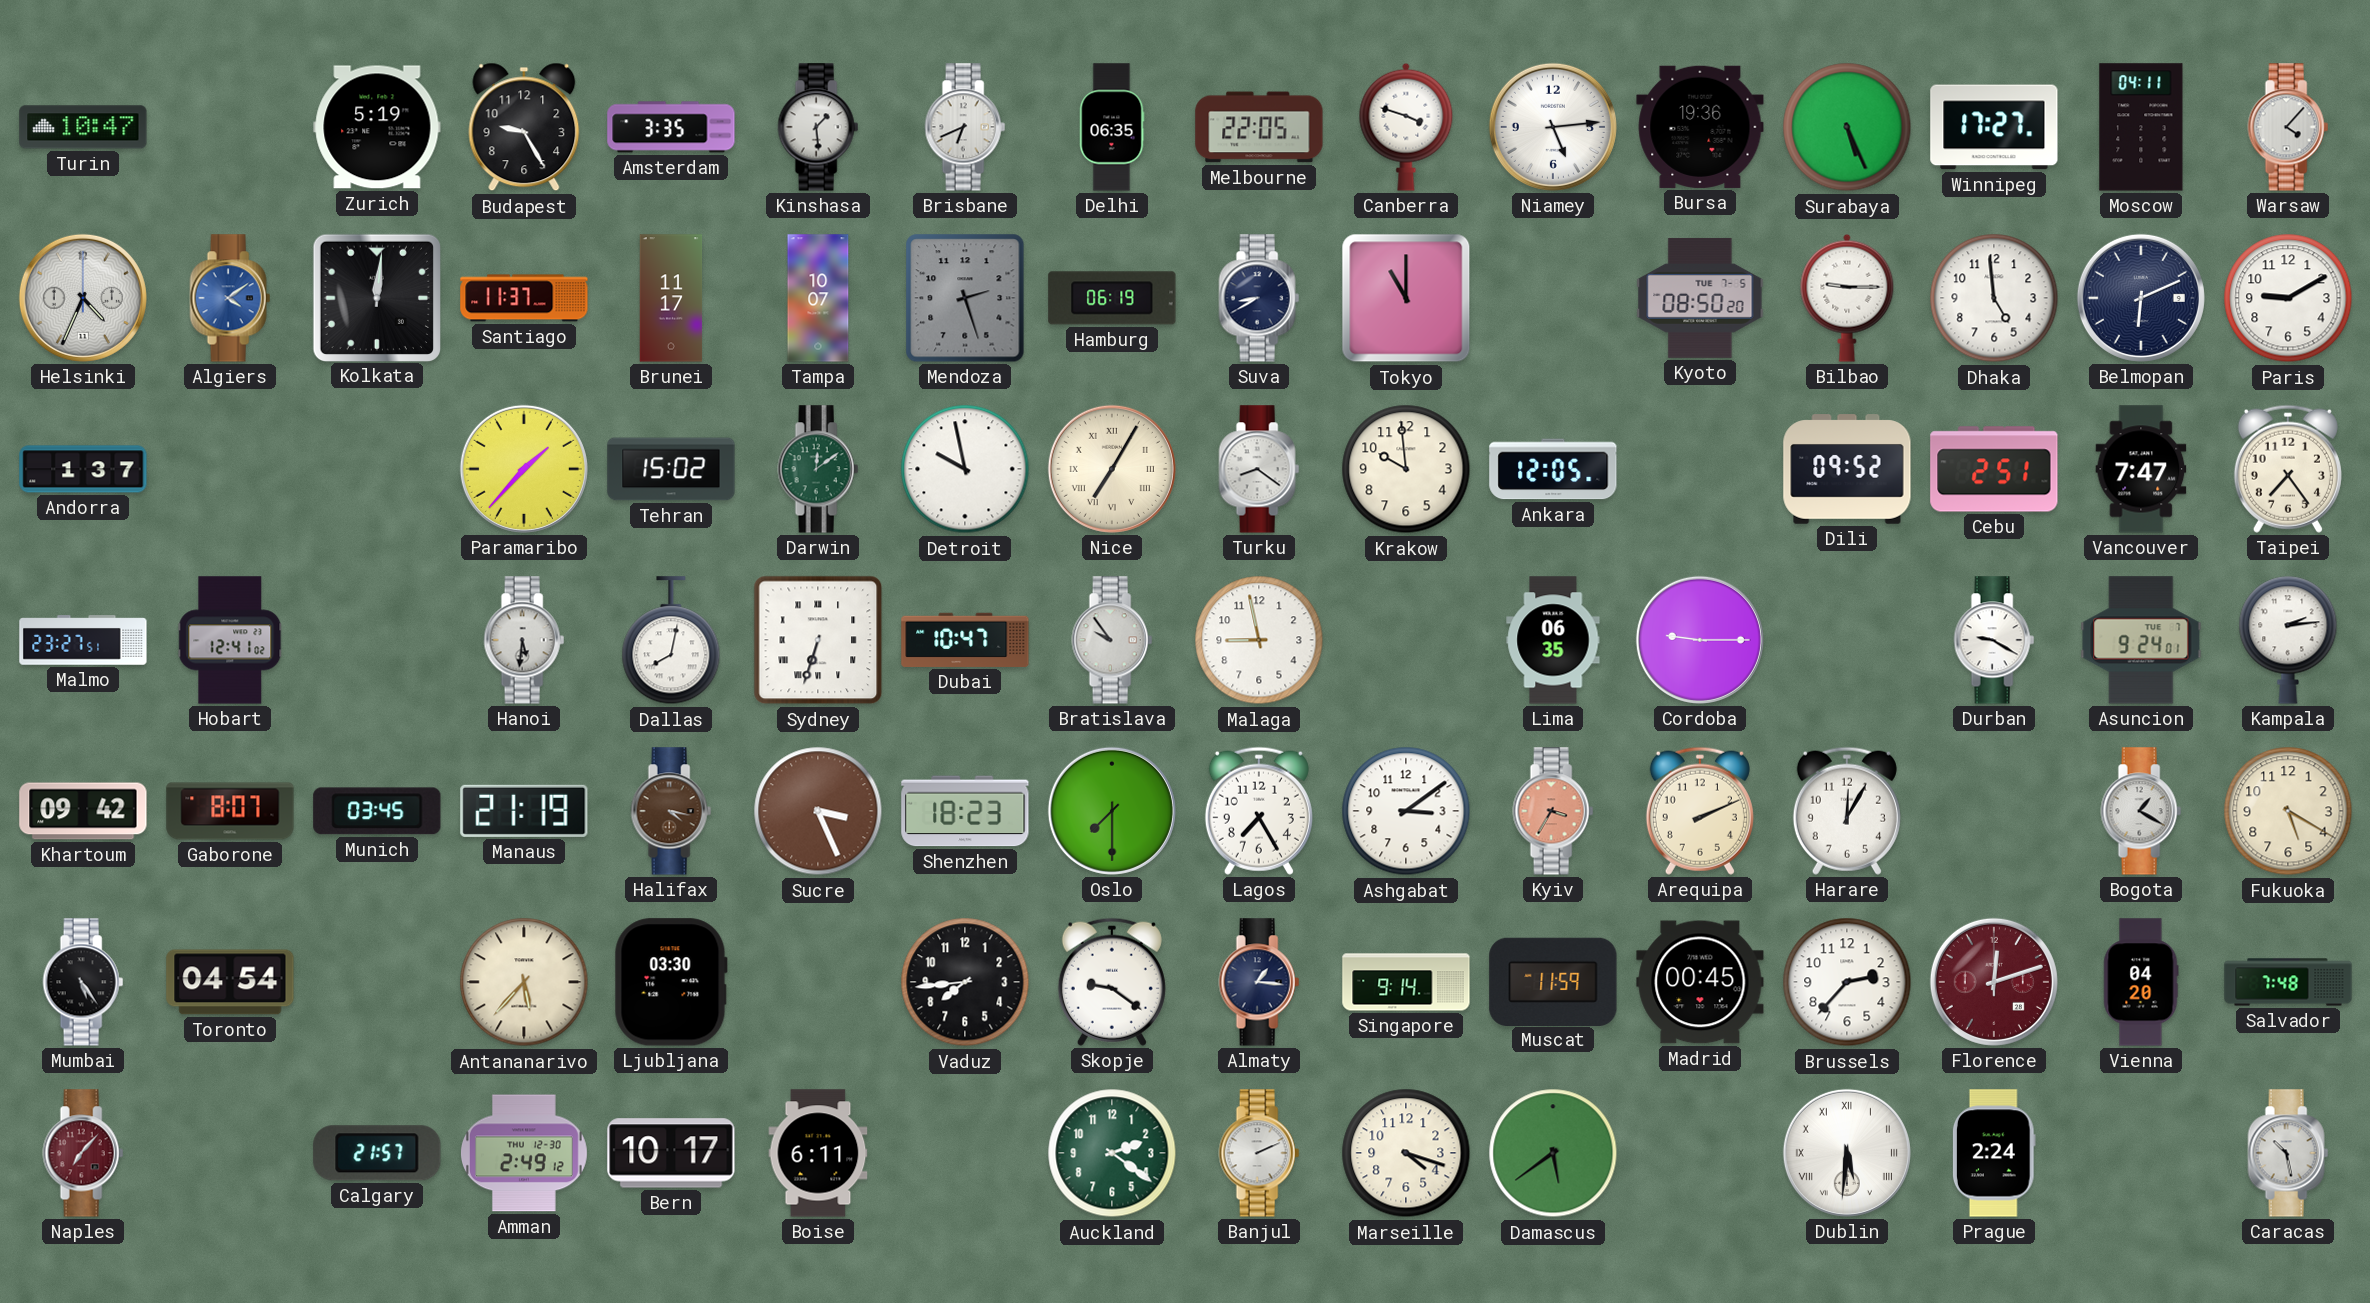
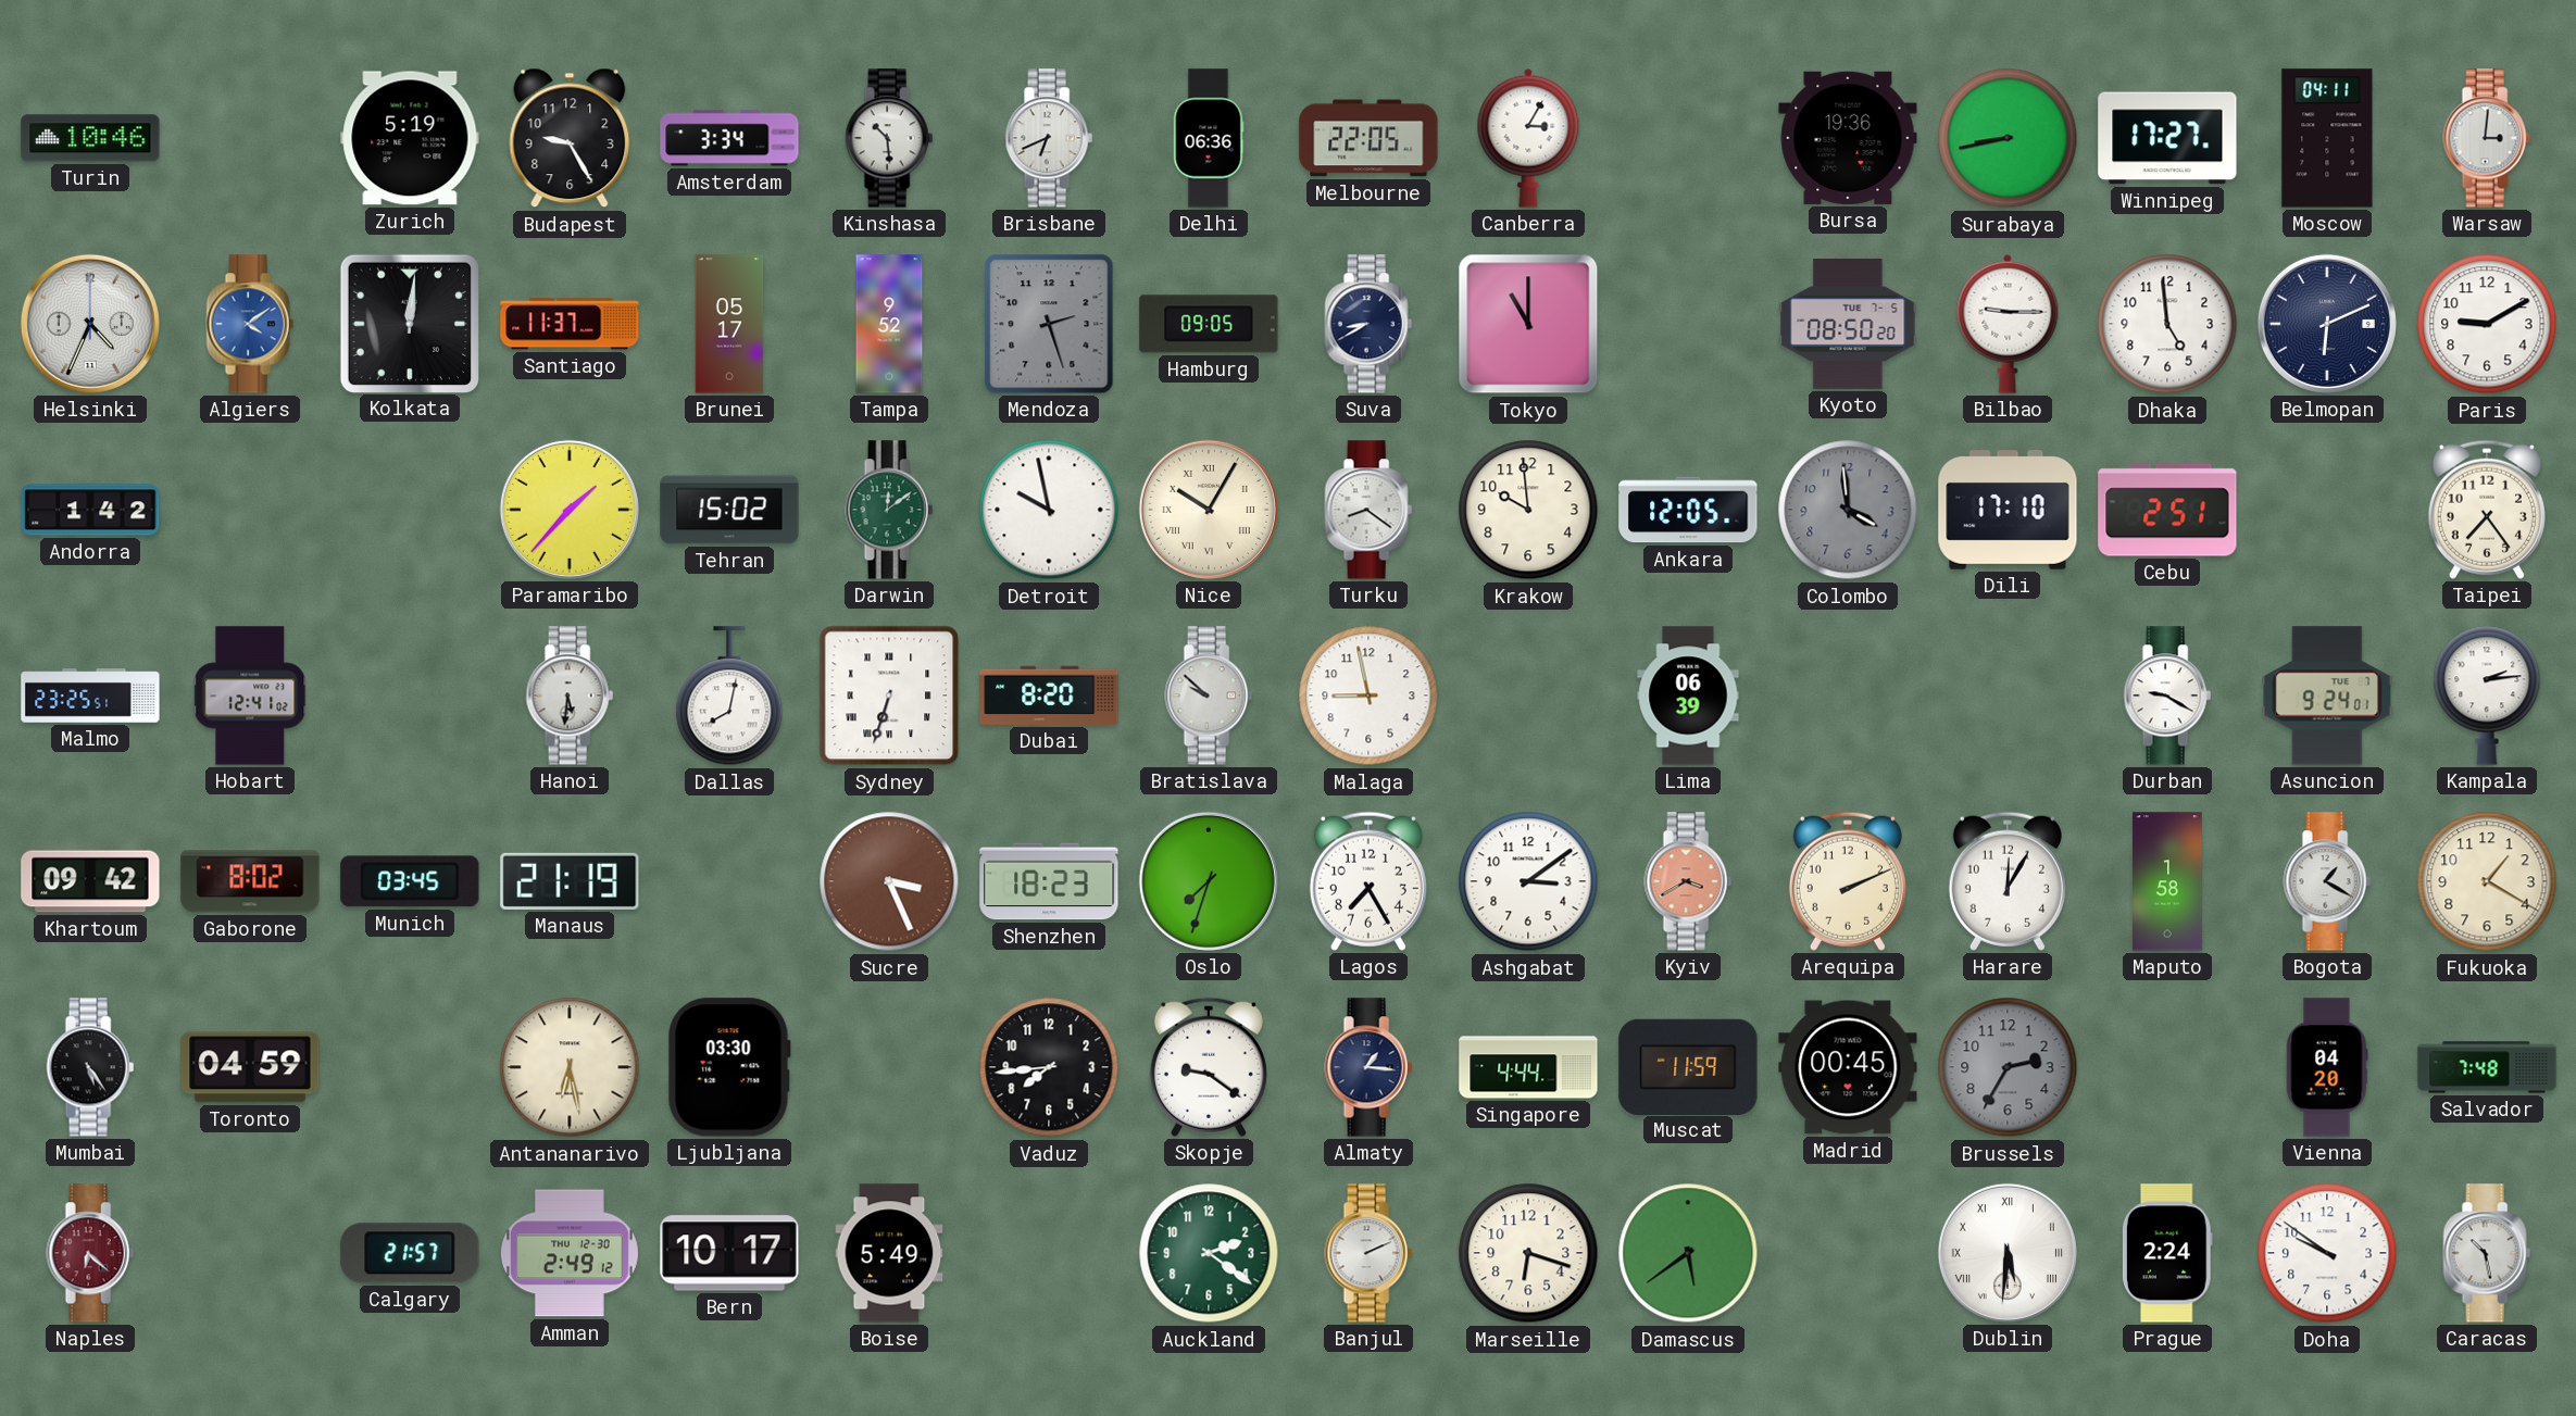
Turin: 10:47 -> 10:46 (90, 138)
Amsterdam: 3:35 -> 3:34 (729, 138)
Kinshasa: 1:29 -> 10:29 (889, 138)
Delhi: 06:35 -> 06:36 (1209, 138)
Canberra: 3:48 -> 3:05 (1528, 138)
Niamey: 5:14 -> none (1553, 127)
Surabaya: 5:26 -> 8:43 (2008, 138)
Warsaw: 4:07 -> 3:01 (2487, 138)
Brunei: 11:17 -> 05:17 (729, 324)
Tampa: 10:07 -> 9:52 (889, 324)
Hamburg: 06:19 -> 09:05 (1209, 324)
Andorra: 1:37 -> 1:42 (90, 510)
Nice: 7:05 -> 10:05 (1209, 510)
Colombo: none -> 3:59 (1848, 510)
Dili: 09:52 -> 17:10 (2008, 510)
Vancouver: 7:47 -> none (2141, 469)
Malmo: 23:27 -> 23:25 (90, 696)
Dubai: 10:47 -> 8:20 (1049, 696)
Bratislava: 9:54 -> 9:52 (1209, 696)
Lima: 06:35 -> 06:39 (1688, 696)
Cordoba: 9:15 -> none (1700, 640)
Gaborone: 8:07 -> 8:02 (250, 881)
Halifax: 4:17 -> none (671, 811)
Oslo: 7:30 -> 7:33 (1209, 881)
Kyiv: 3:35 -> 3:40 (1688, 881)
Maputo: none -> 1:58 (2168, 881)
Fukuoka: 5:20 -> 1:20 (2487, 881)
Toronto: 04:54 -> 04:59 (250, 1067)
Antananarivo: 5:37 -> 6:28 (570, 1067)
Singapore: 9:14 -> 4:44 (1528, 1067)
Brussels: 2:37 -> 2:35 (2008, 1067)
Brussels dial: white -> grey (2008, 1067)
Florence: 12:12 -> none (1994, 982)
Naples: 7:07 -> 6:22 (90, 1253)
Boise: 6:11 -> 5:49 (889, 1253)
Marseille: 4:18 -> 6:18 (1528, 1253)
Doha: none -> 9:51 (2327, 1253)
